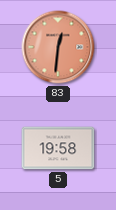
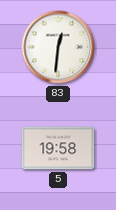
83 dial: salmon -> white (58, 47)
